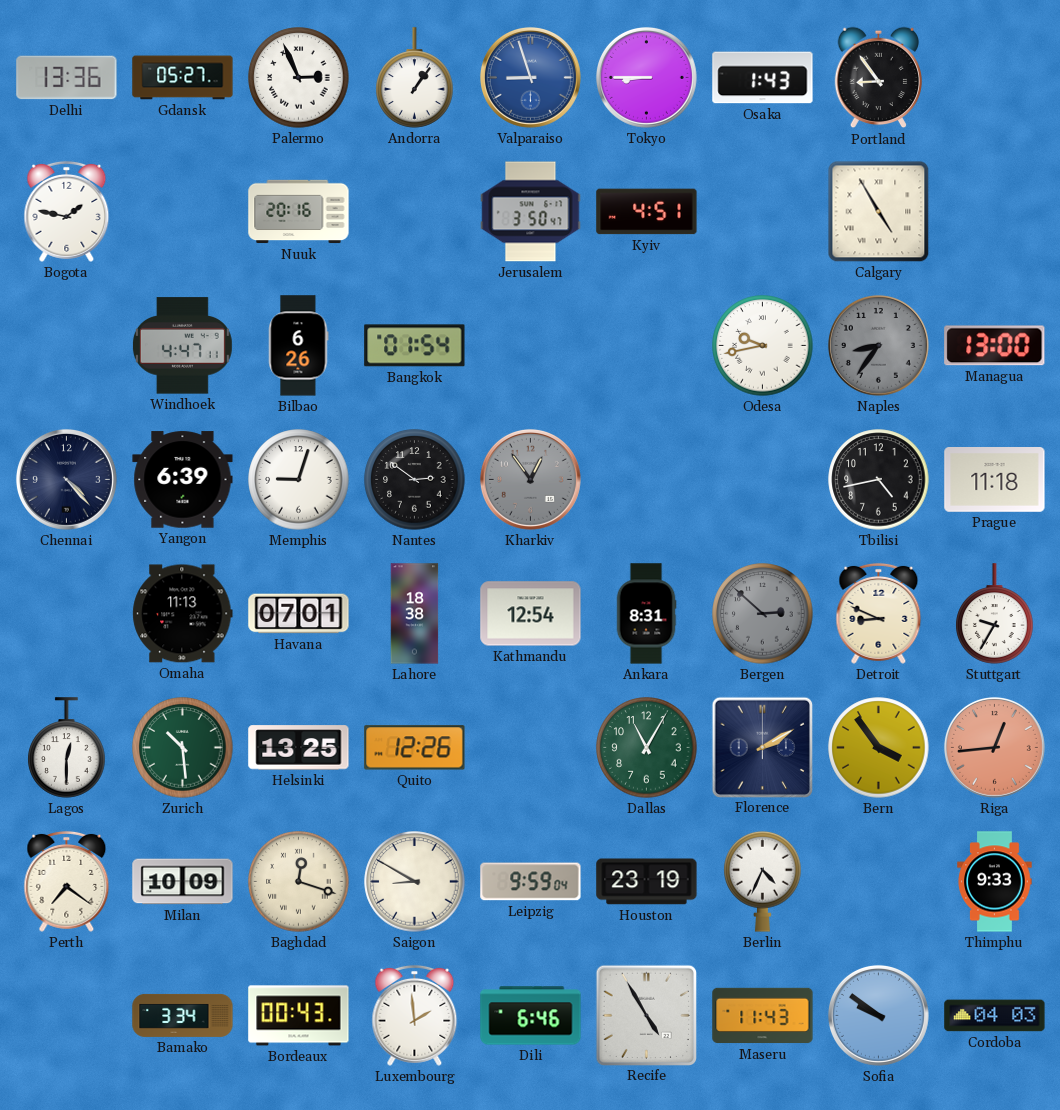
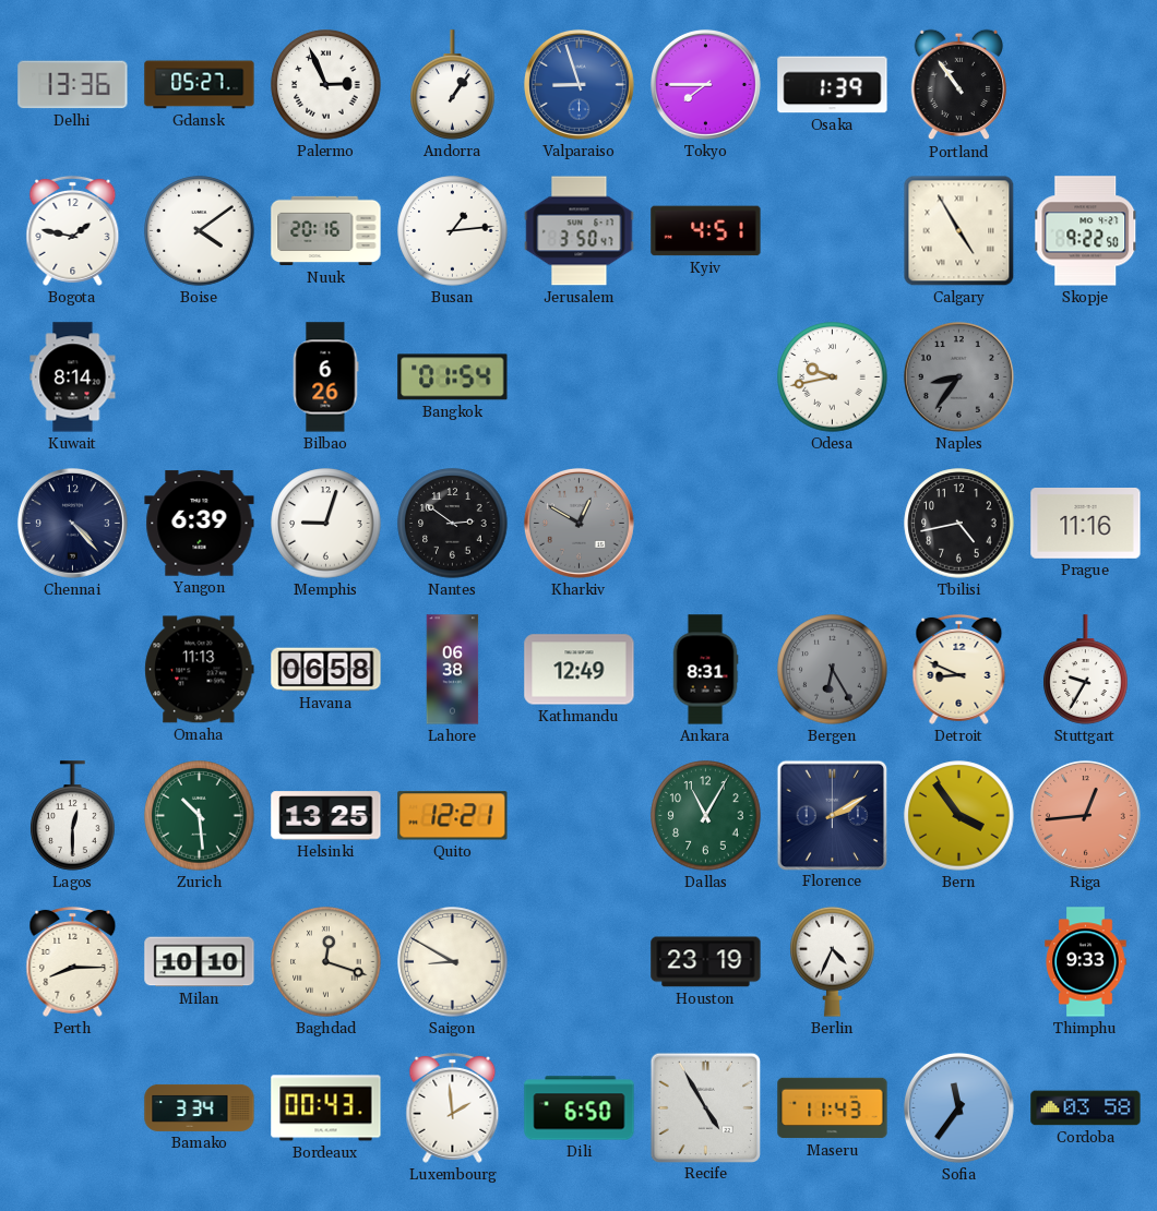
Tokyo: 8:45 -> 7:45 (705, 84)
Osaka: 1:43 -> 1:39 (833, 85)
Portland: 8:54 -> 10:54 (958, 85)
Boise: none -> 4:09 (200, 231)
Busan: none -> 1:14 (453, 231)
Skopje: none -> 9:22 (1086, 231)
Kuwait: none -> 8:14 (73, 377)
Windhoek: 4:47 -> none (182, 346)
Managua: 13:00 -> none (995, 346)
Kharkiv: 12:54 -> 12:50 (578, 523)
Prague: 11:18 -> 11:16 (1086, 524)
Havana: 07:01 -> 06:58 (326, 670)
Lahore: 18:38 -> 06:38 (453, 670)
Kathmandu: 12:54 -> 12:49 (580, 670)
Bergen: 2:52 -> 6:25 (833, 670)
Quito: 12:26 -> 12:21 (453, 816)
Perth: 7:21 -> 8:15 (73, 961)
Milan: 10:09 -> 10:10 (200, 962)
Leipzig: 9:59 -> none (531, 882)
Dili: 6:46 -> 6:50 (580, 1108)
Sofia: 9:51 -> 11:36 (958, 1107)
Cordoba: 04:03 -> 03:58 (1086, 1108)
